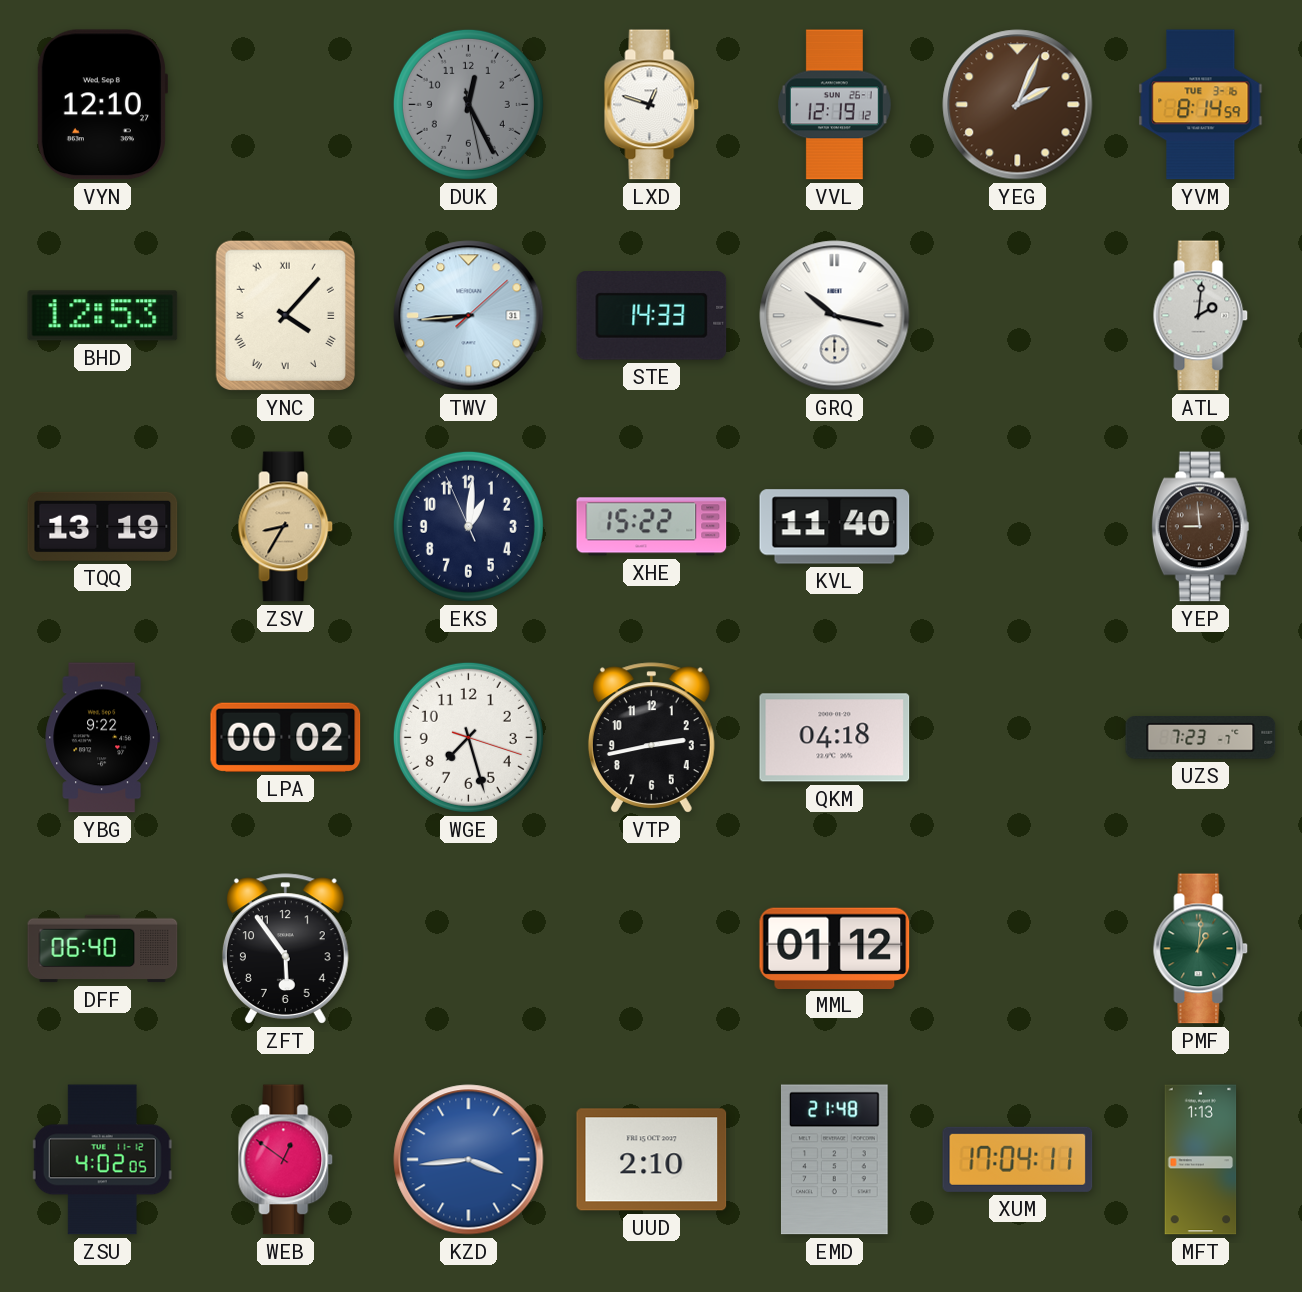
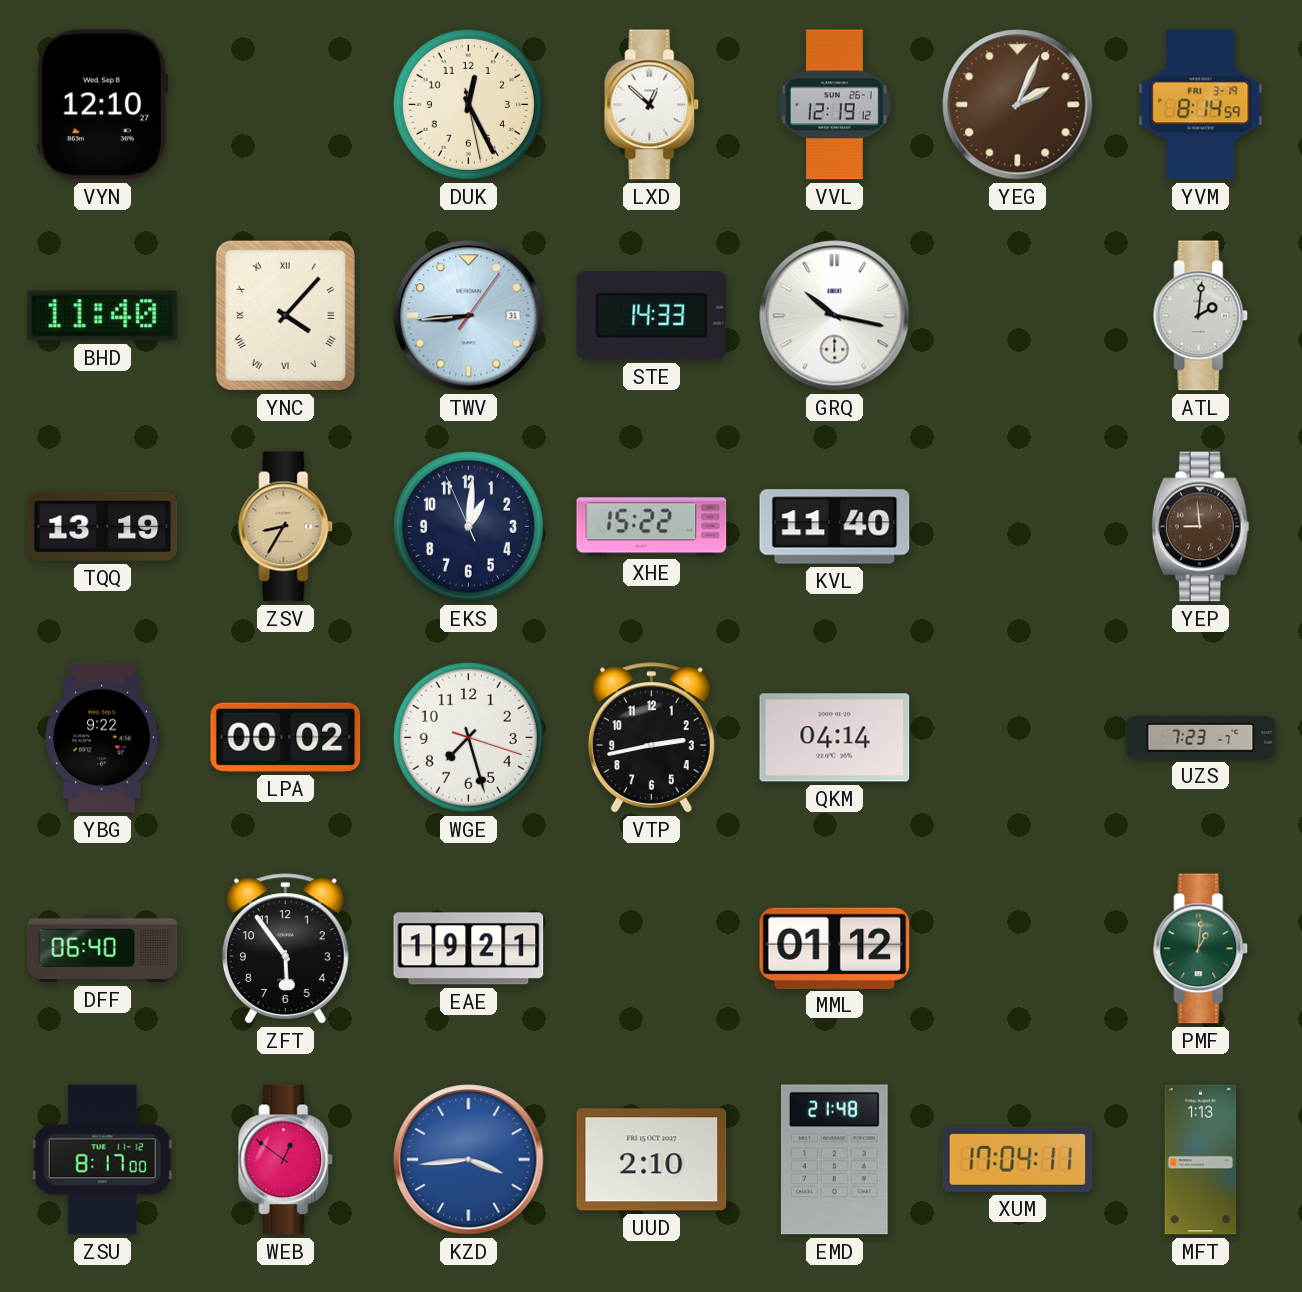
DUK dial: grey -> cream (468, 104)
LXD: 12:48 -> 12:52 (652, 105)
YVM date: TUE 3-16 -> FRI 3-19 (1201, 105)
BHD: 12:53 -> 11:40 (103, 316)
TWV: 8:44:08 -> 8:44:06 (469, 316)
QKM: 04:18 -> 04:14 (835, 738)
EAE: none -> 19:21 (469, 949)
ZSU: 4:02 -> 8:17 (102, 1160)
